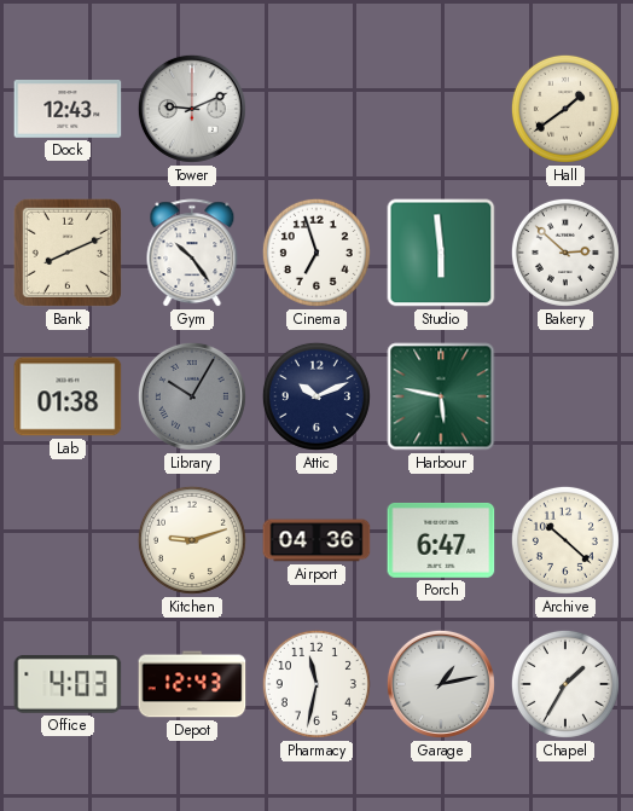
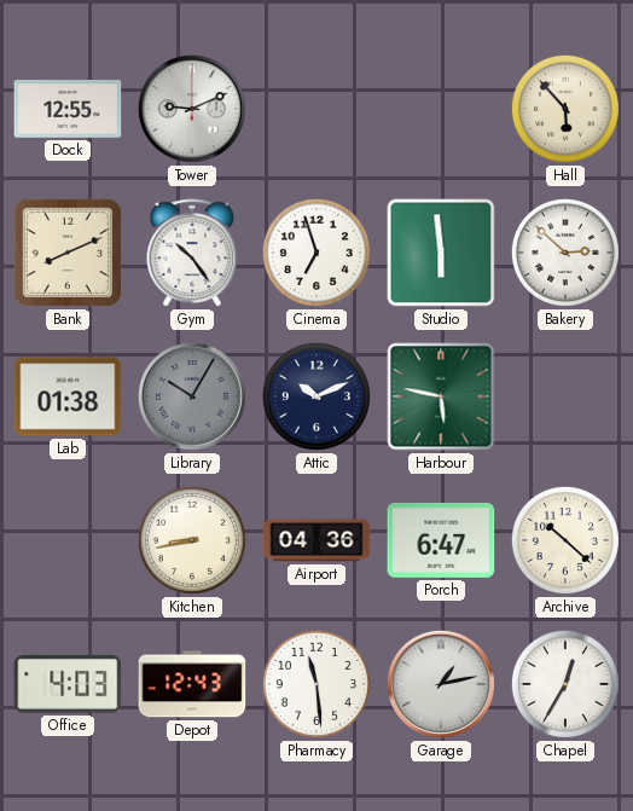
Dock: 12:43 -> 12:55 (68, 110)
Hall: 1:39 -> 5:53 (565, 109)
Kitchen: 9:12 -> 8:43 (192, 540)
Pharmacy: 11:32 -> 11:29 (316, 684)
Chapel: 1:35 -> 12:35 (565, 684)
